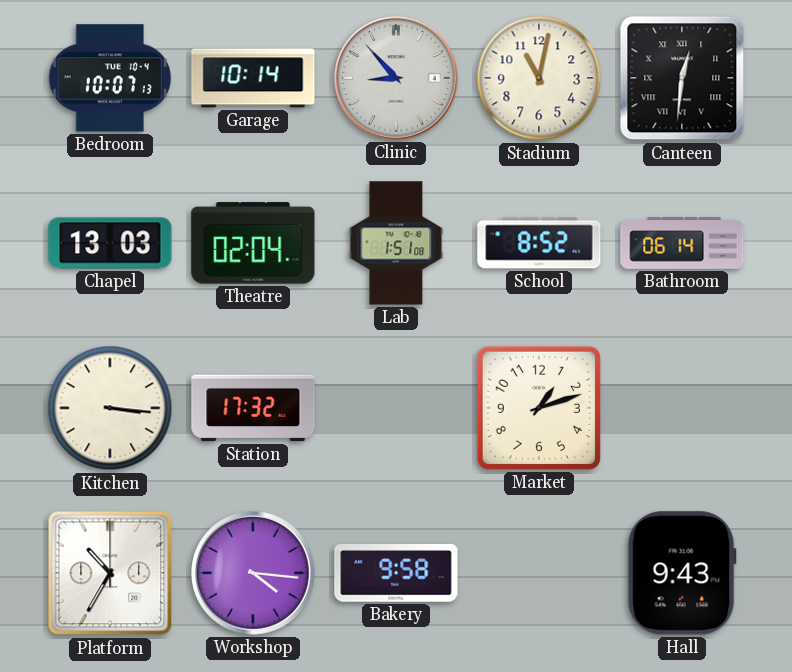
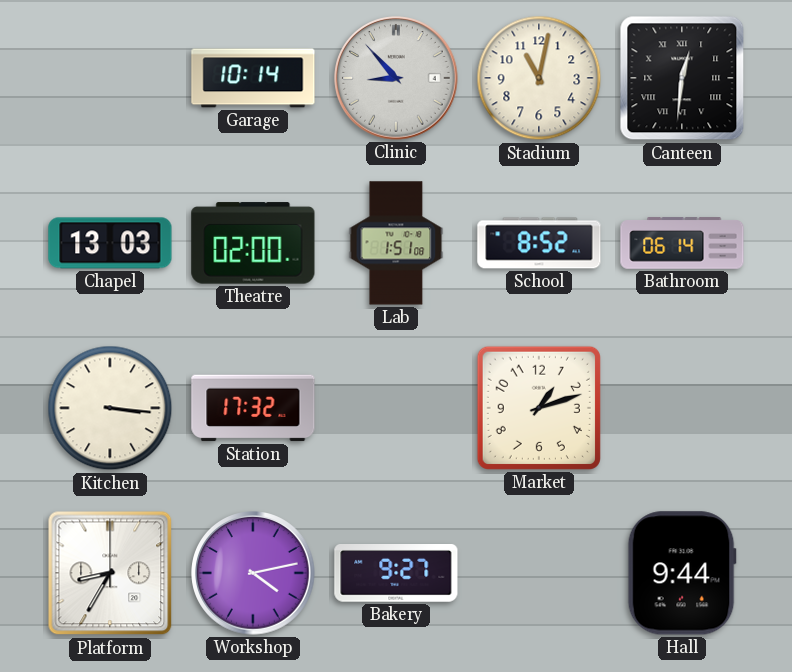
Bedroom: 10:07 -> none (109, 78)
Theatre: 02:04 -> 02:00 (253, 243)
Platform: 10:35 -> 8:35 (110, 573)
Workshop: 4:16 -> 4:13 (253, 573)
Bakery: 9:58 -> 9:27 (396, 574)
Hall: 9:43 -> 9:44 (682, 573)
